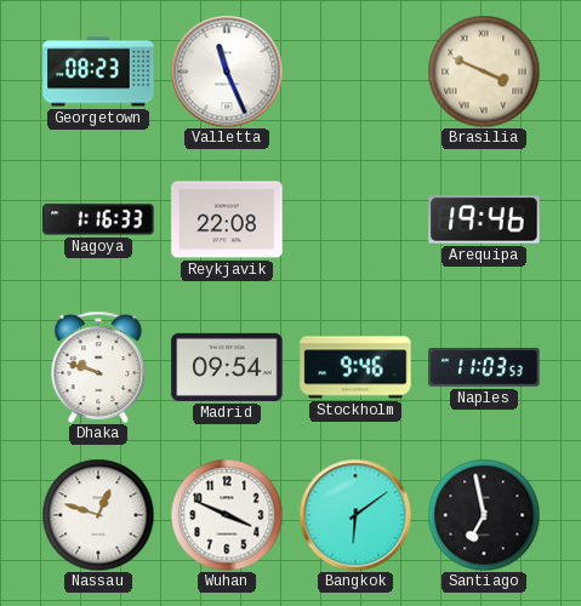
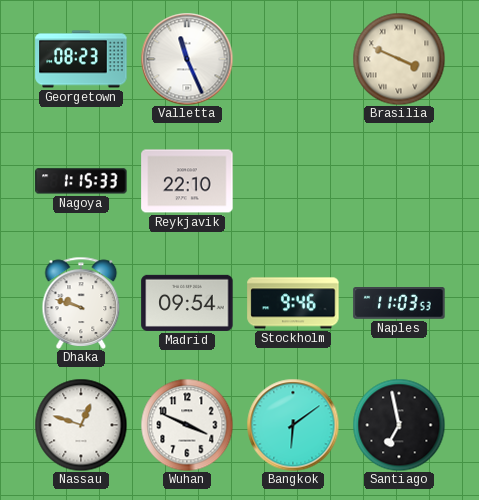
Nagoya: 1:16 -> 1:15 (81, 181)
Reykjavik: 22:08 -> 22:10 (187, 181)
Arequipa: 19:46 -> none (484, 219)
